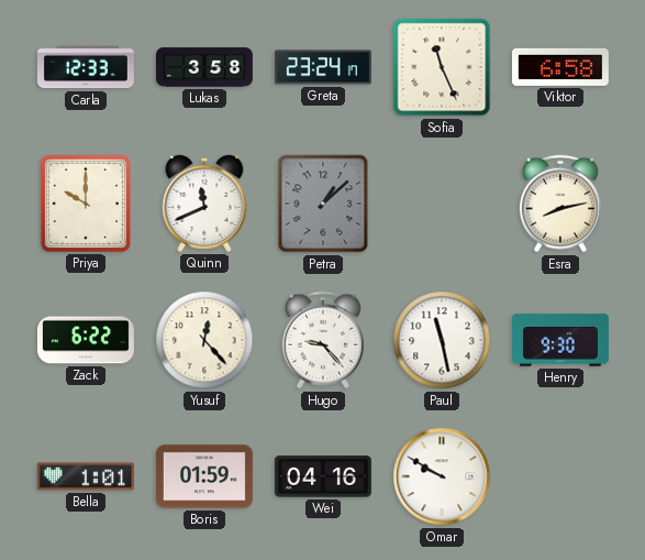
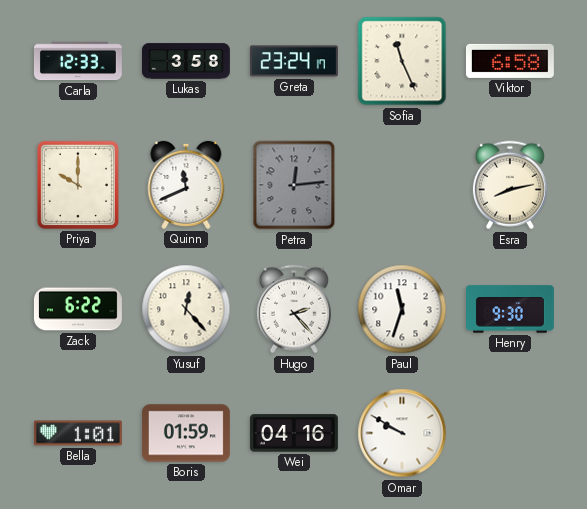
Petra: 1:08 -> 12:14 (294, 185)
Hugo: 9:23 -> 2:23 (294, 309)
Paul: 11:28 -> 11:33 (402, 309)
